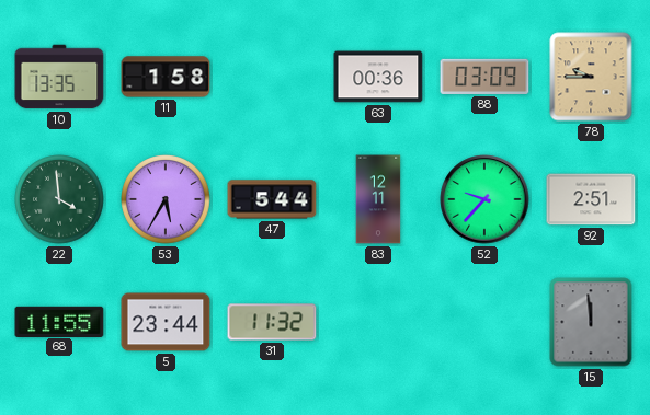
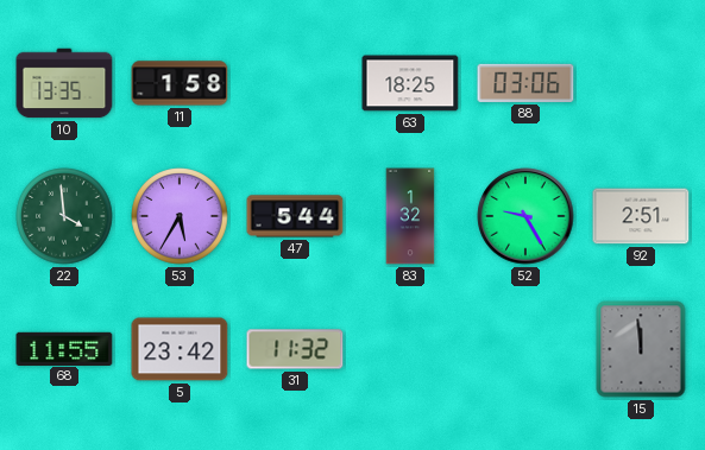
63: 00:36 -> 18:25 (410, 83)
88: 03:09 -> 03:06 (525, 83)
78: 9:45 -> none (591, 77)
83: 12:11 -> 1:32 (410, 216)
52: 9:37 -> 9:25 (525, 216)
5: 23:44 -> 23:42 (180, 349)
